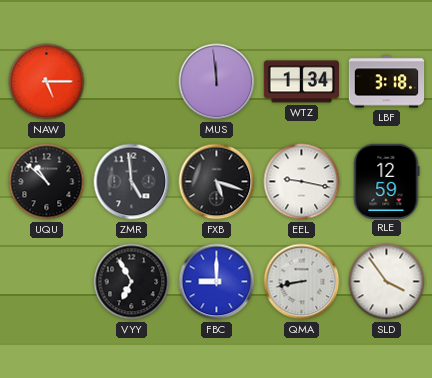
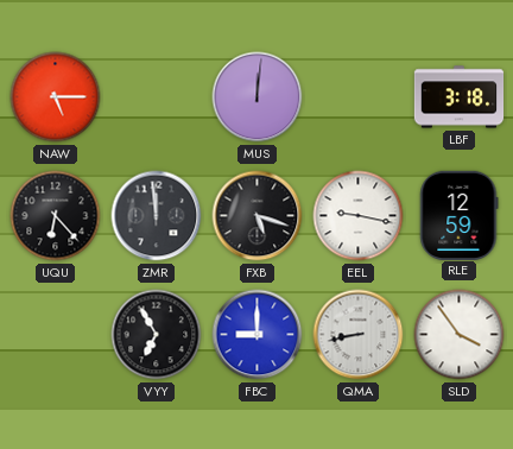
MUS: 11:59 -> 12:01 (258, 97)
WTZ: 1:34 -> none (301, 82)
UQU: 10:52 -> 6:23 (56, 216)
ZMR: 4:59 -> 11:59 (157, 216)
